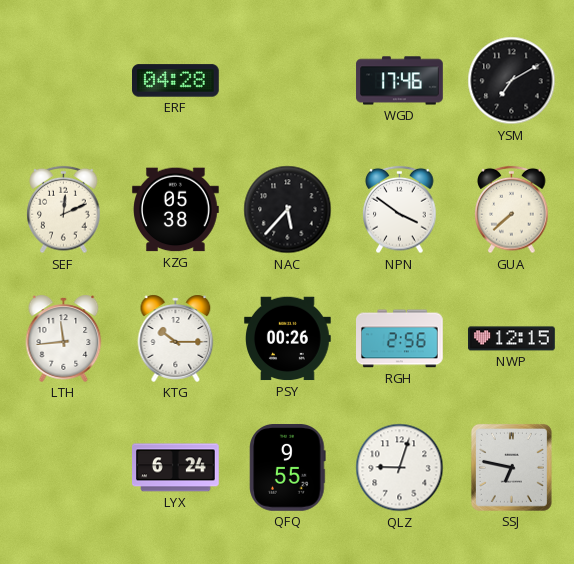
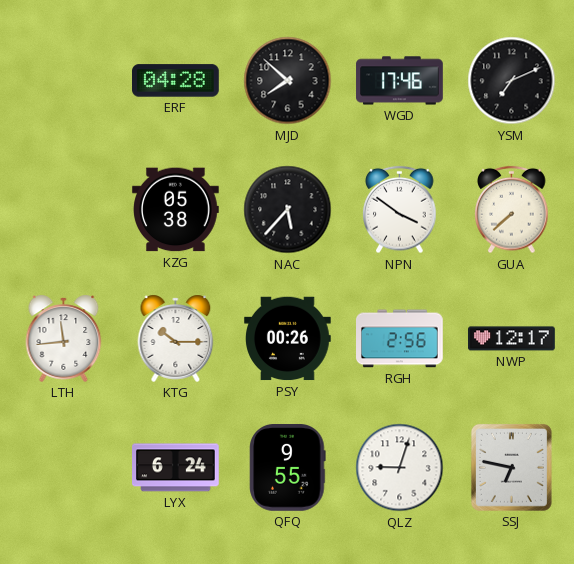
MJD: none -> 7:52 (288, 81)
YSM: 7:10 -> 7:11 (512, 81)
SEF: 12:11 -> none (64, 210)
NWP: 12:15 -> 12:17 (512, 339)
